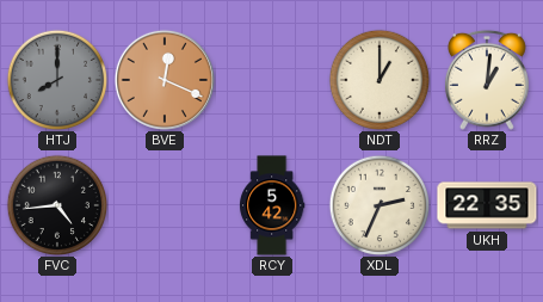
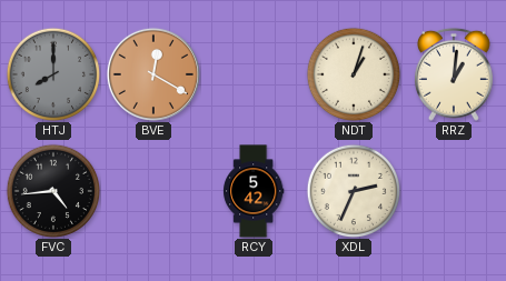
BVE: 12:19 -> 12:20 (153, 74)
NDT: 1:00 -> 1:03 (354, 74)
UKH: 22:35 -> none (487, 205)
